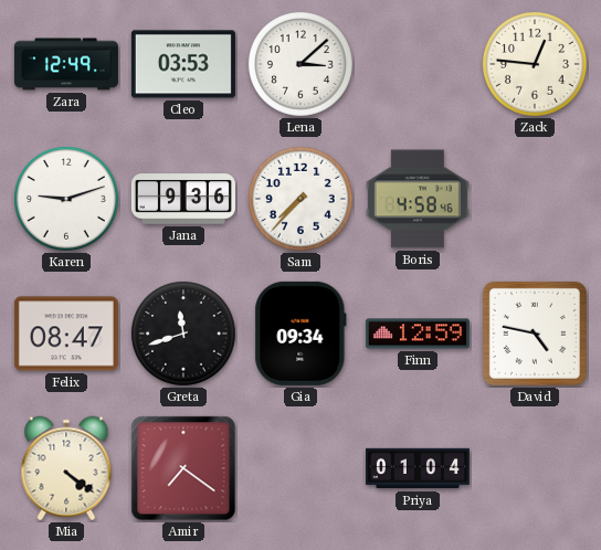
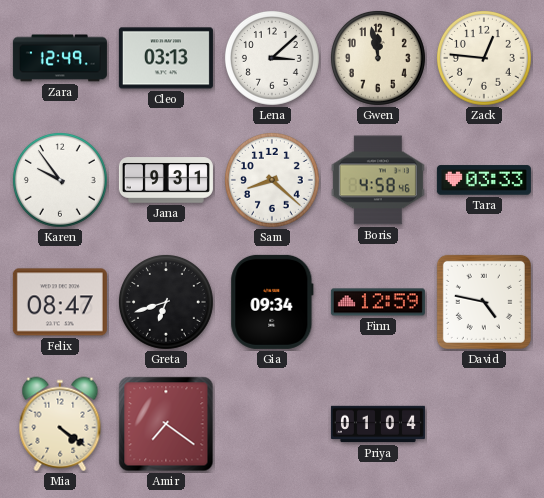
Cleo: 03:53 -> 03:13 (166, 58)
Gwen: none -> 11:58 (378, 58)
Karen: 9:12 -> 9:54 (60, 180)
Jana: 9:36 -> 9:31 (166, 180)
Sam: 7:37 -> 8:22 (272, 180)
Tara: none -> 03:33 (484, 180)
Greta: 11:42 -> 6:42 (166, 302)
